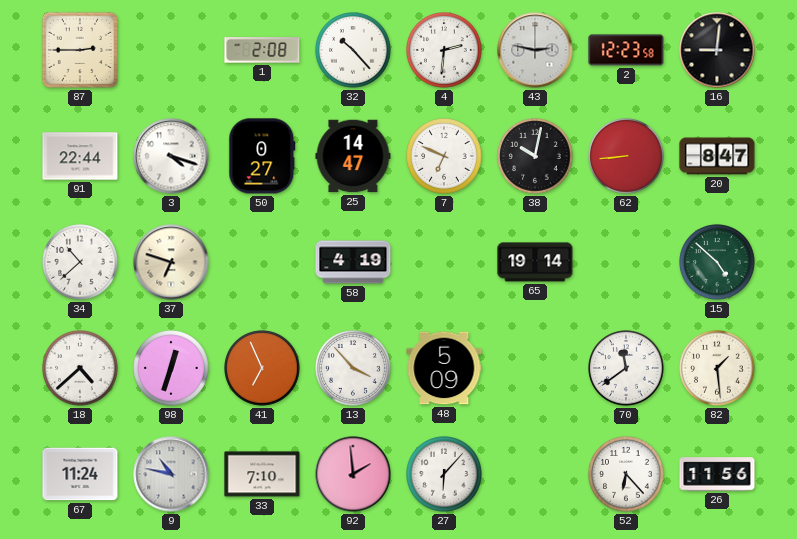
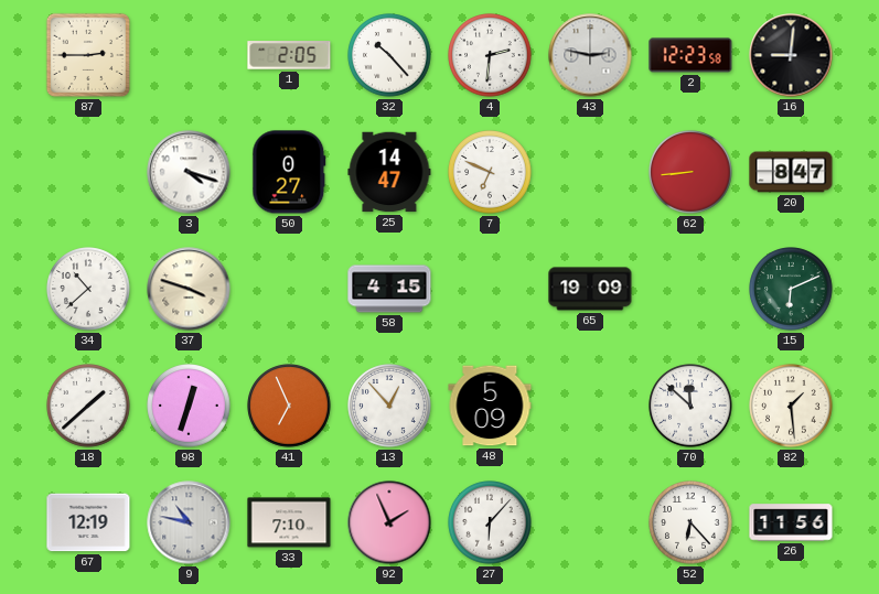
1: 2:08 -> 2:05 (289, 55)
91: 22:44 -> none (80, 156)
38: 10:02 -> none (535, 156)
37: 6:48 -> 3:48 (189, 289)
58: 4:19 -> 4:15 (389, 289)
65: 19:14 -> 19:09 (590, 289)
15: 4:52 -> 6:11 (791, 289)
18: 4:38 -> 1:38 (88, 406)
13: 3:53 -> 12:53 (389, 406)
70: 11:39 -> 11:52 (690, 406)
67: 11:24 -> 12:19 (88, 522)
92: 1:59 -> 1:56 (389, 522)
